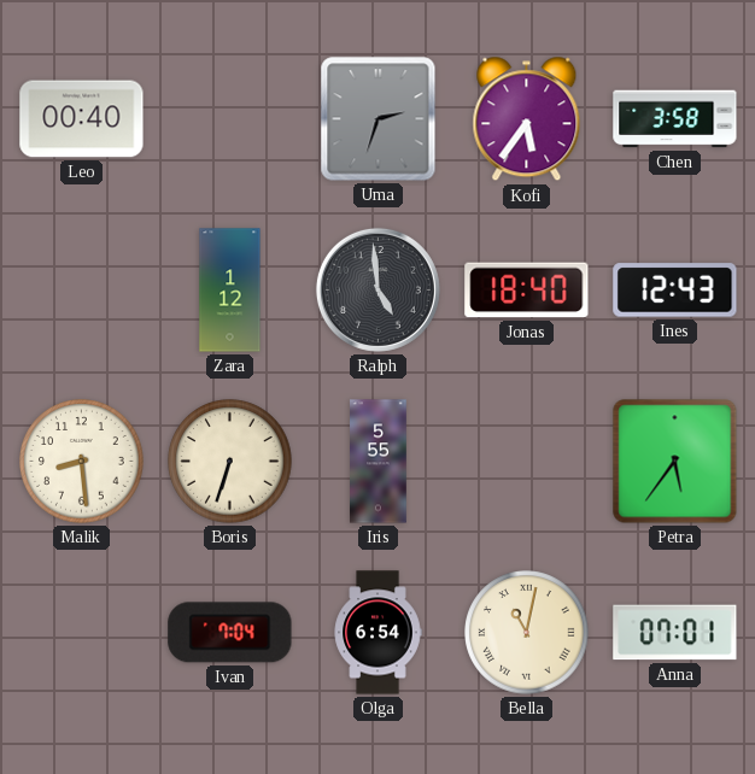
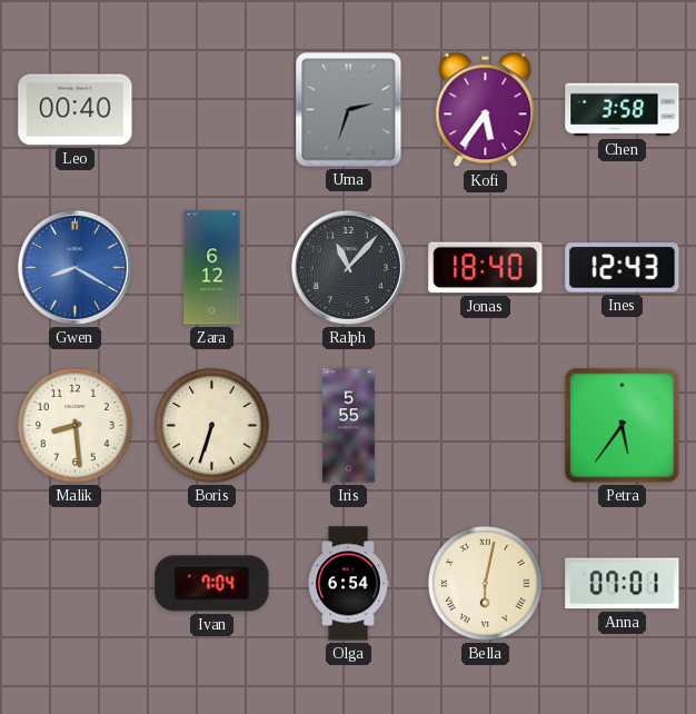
Gwen: none -> 8:20 (74, 267)
Zara: 1:12 -> 6:12 (212, 268)
Ralph: 4:59 -> 11:07 (348, 267)
Bella: 11:02 -> 6:02 (486, 584)
